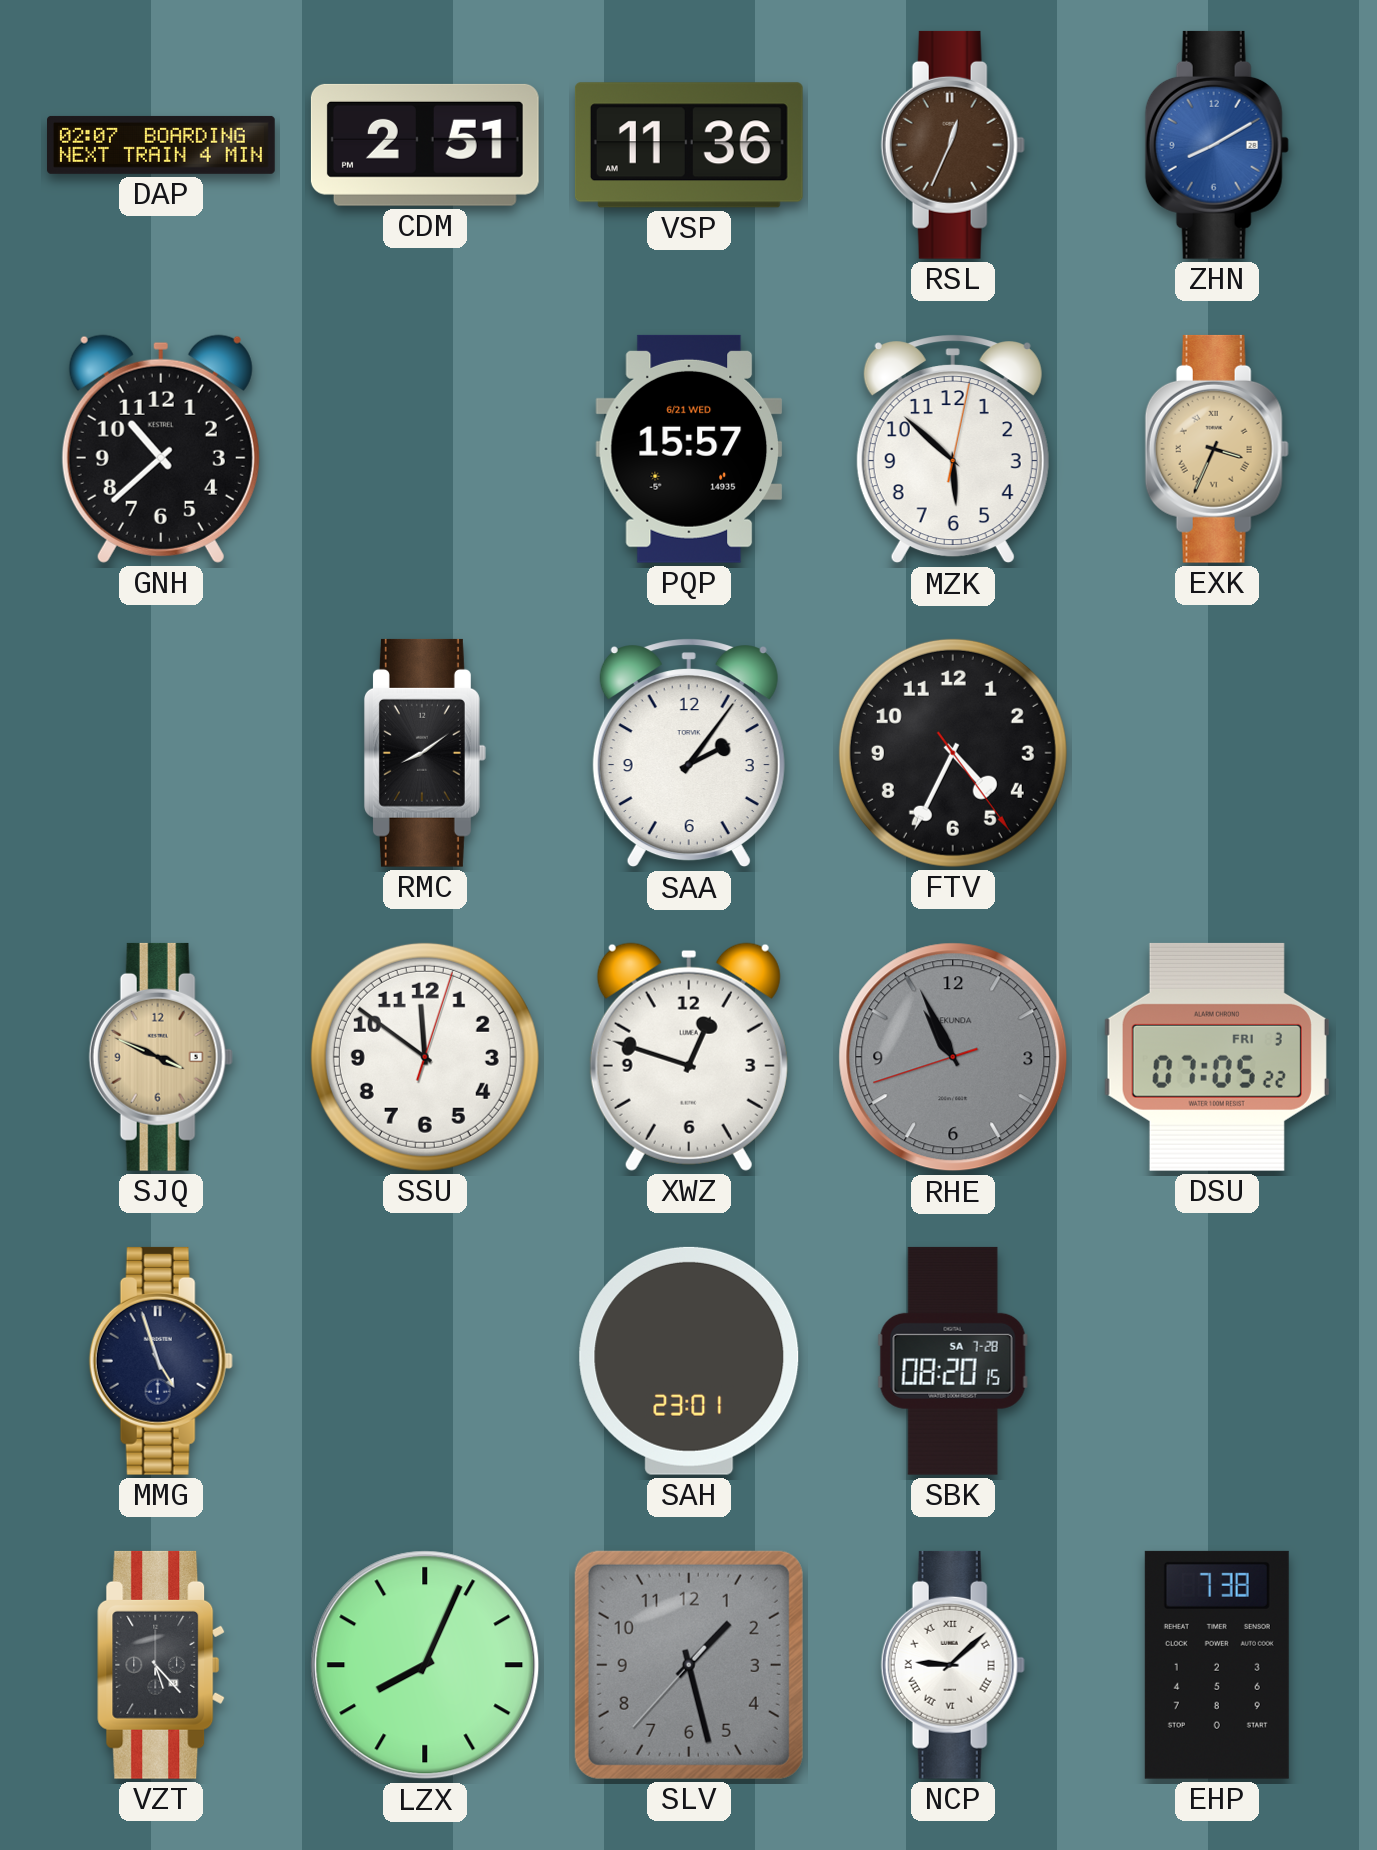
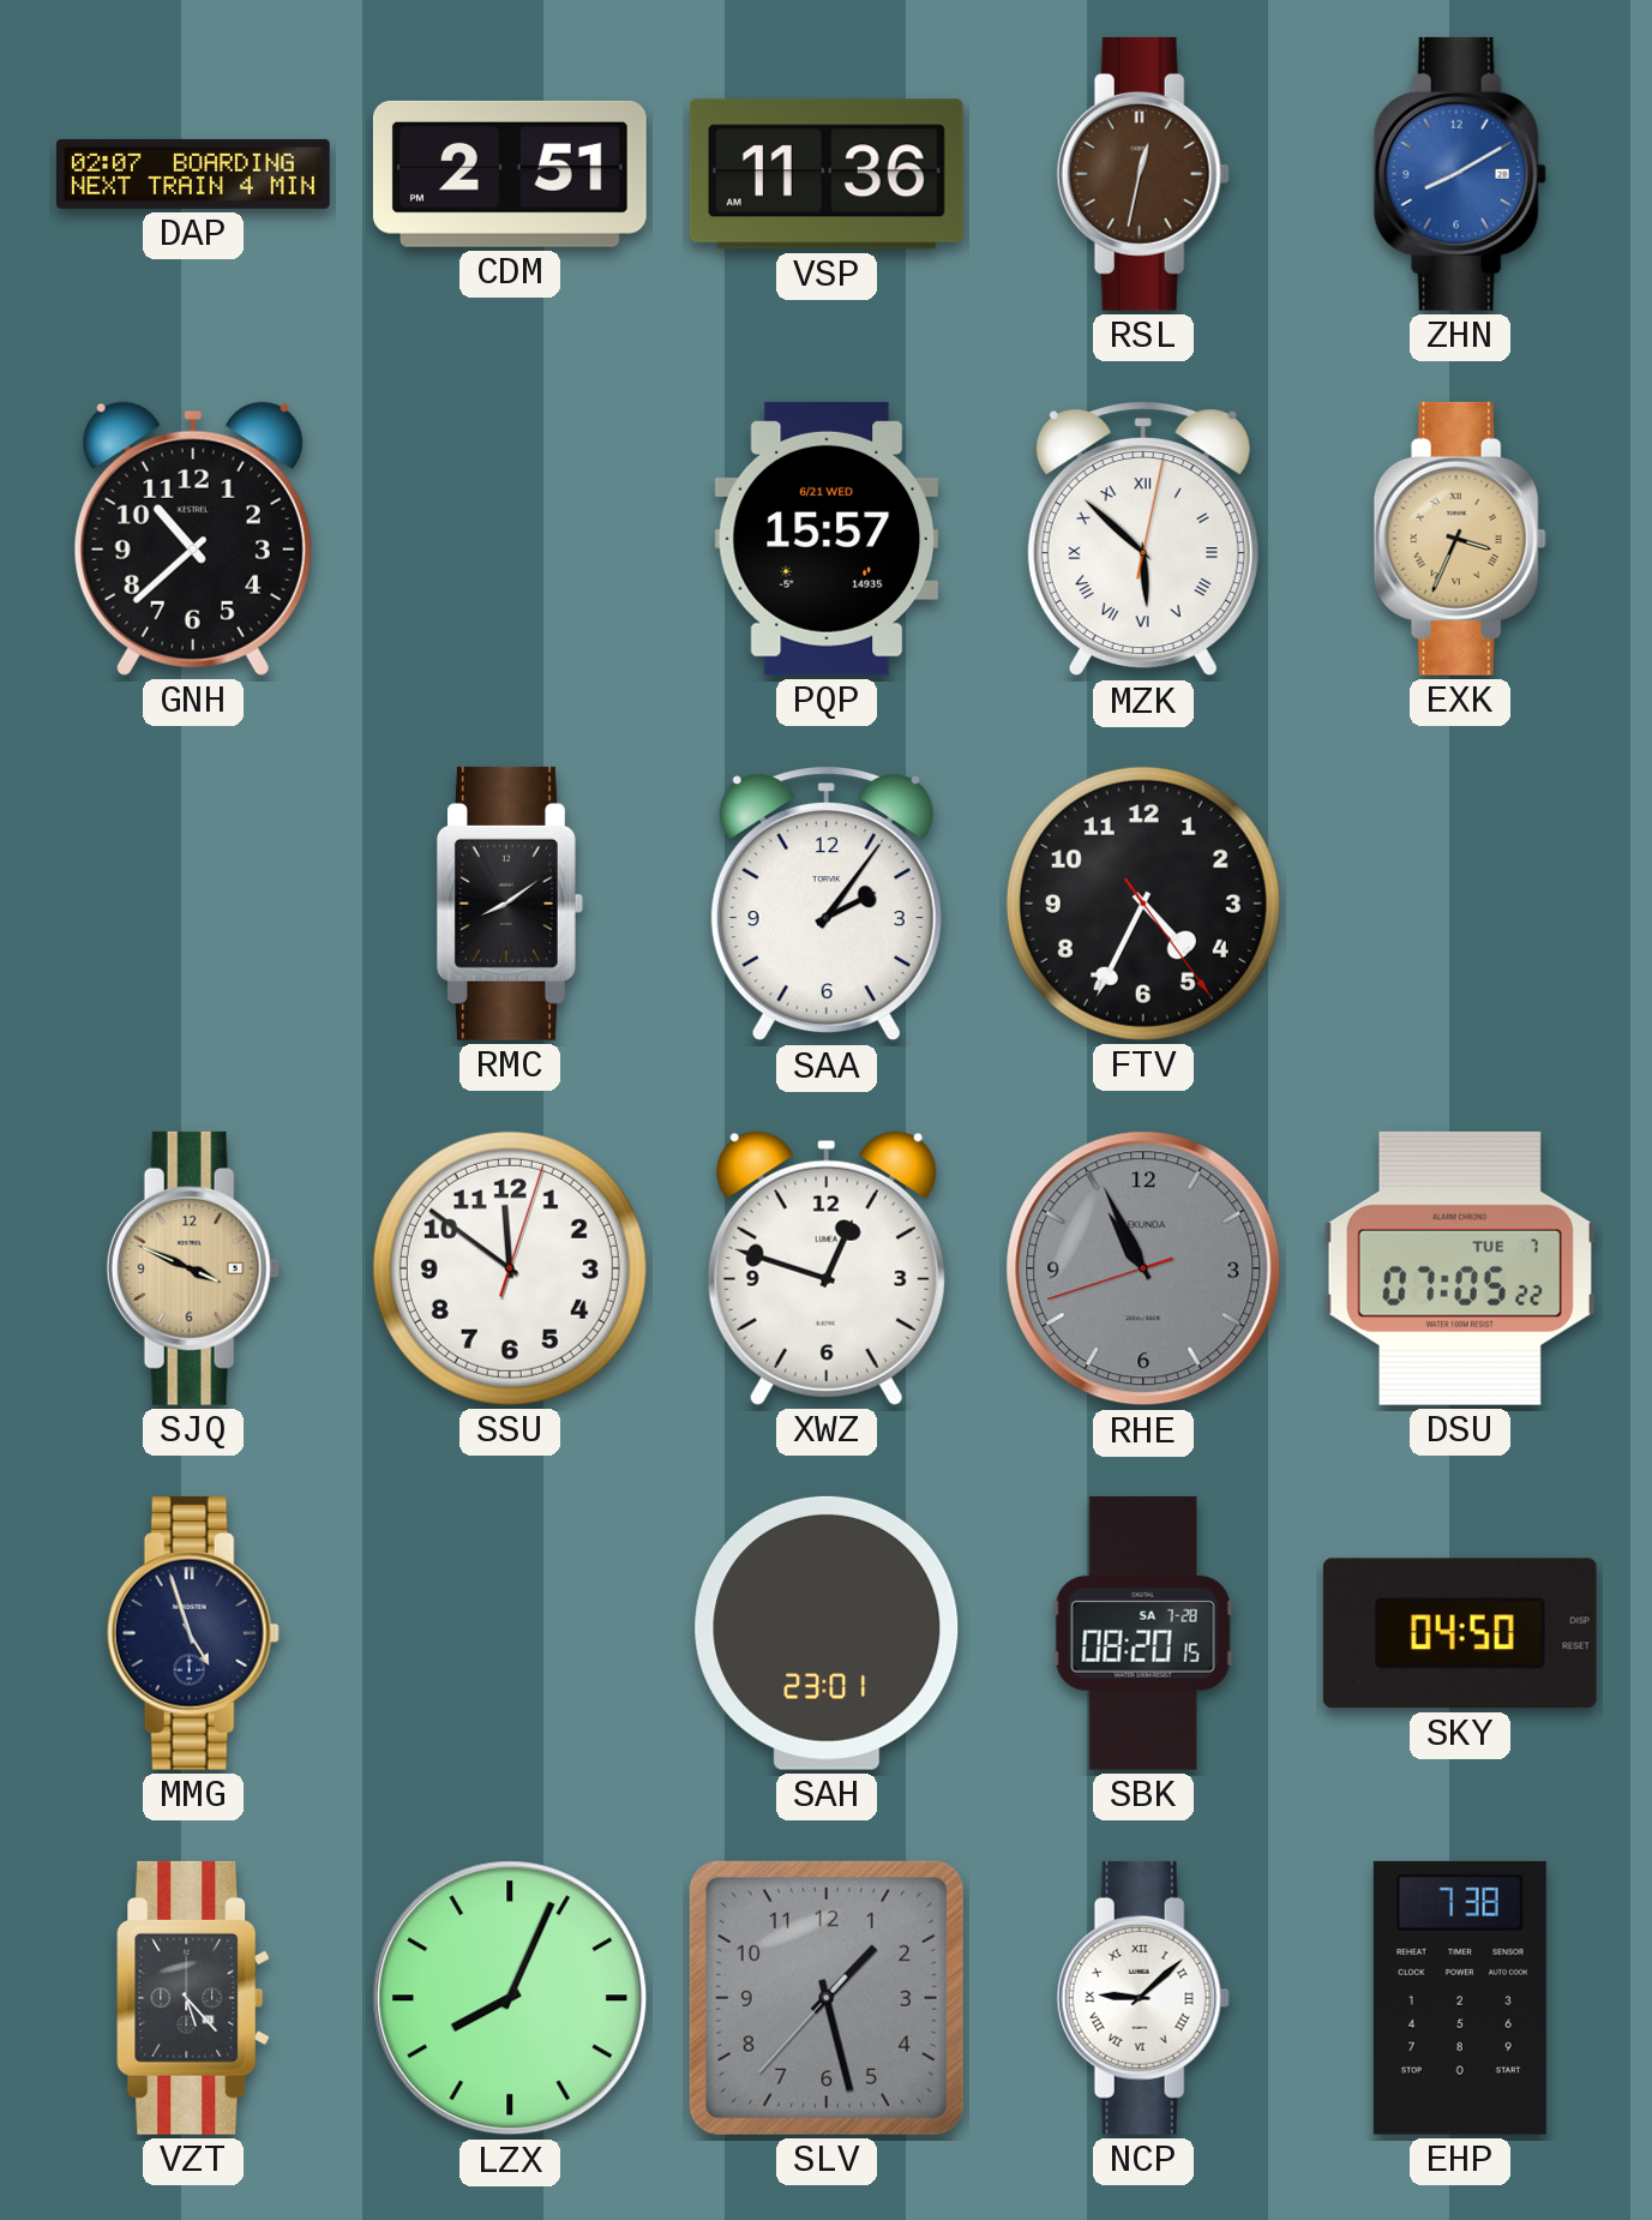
RSL: 12:34 -> 12:32 (1143, 174)
MZK numerals: Arabic -> Roman (1143, 539)
DSU date: FRI 3 -> TUE 7 (1460, 1268)
SKY: none -> 04:50 (1460, 1633)
